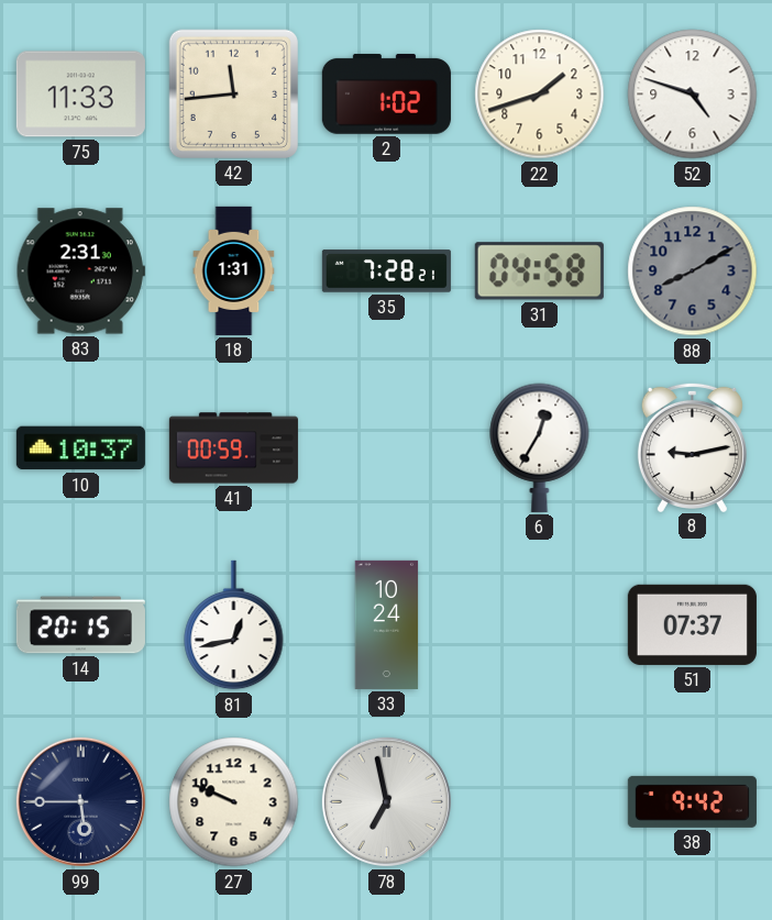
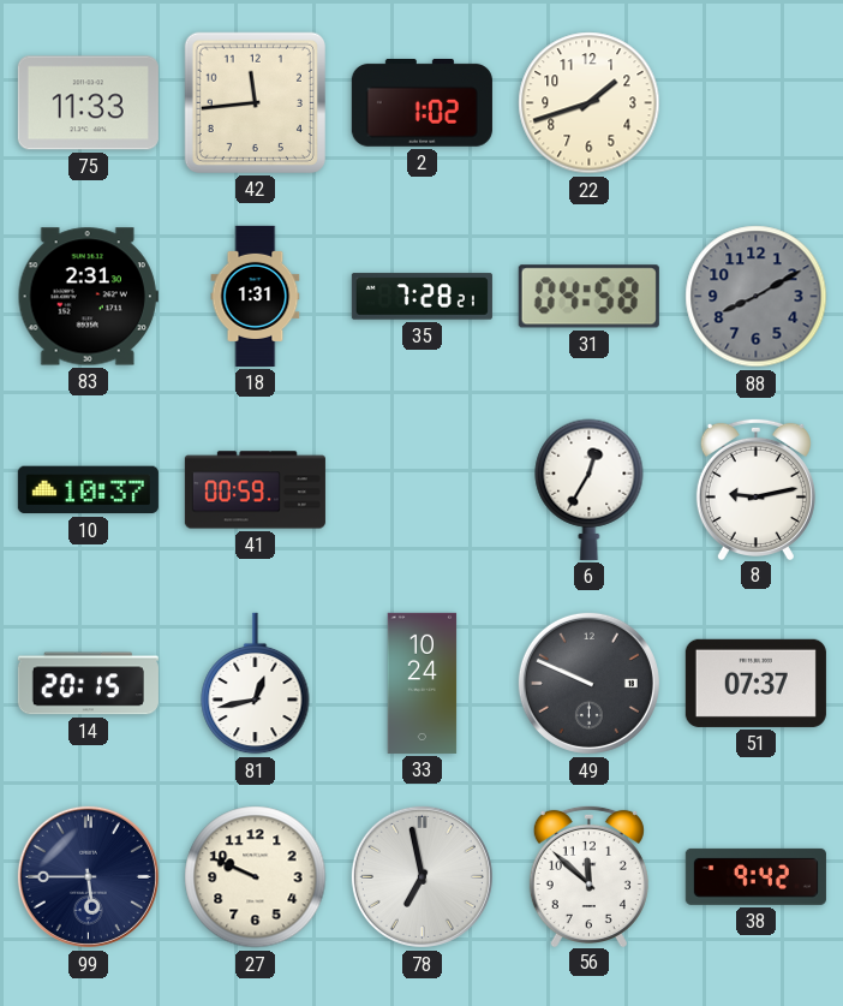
52: 4:48 -> none (693, 95)
49: none -> 9:49 (588, 683)
56: none -> 11:52 (588, 875)
